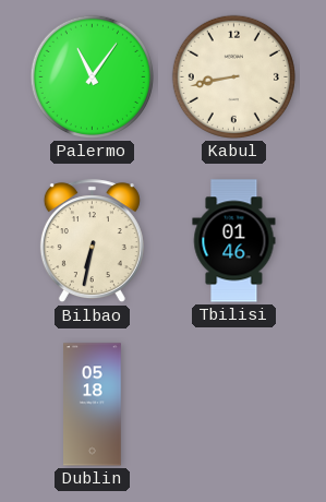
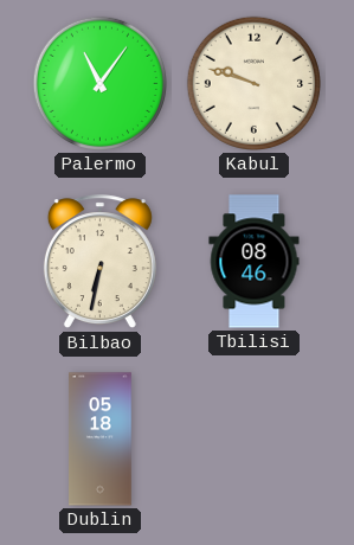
Kabul: 8:43 -> 9:48 (253, 83)
Tbilisi: 01:46 -> 08:46 (255, 262)
